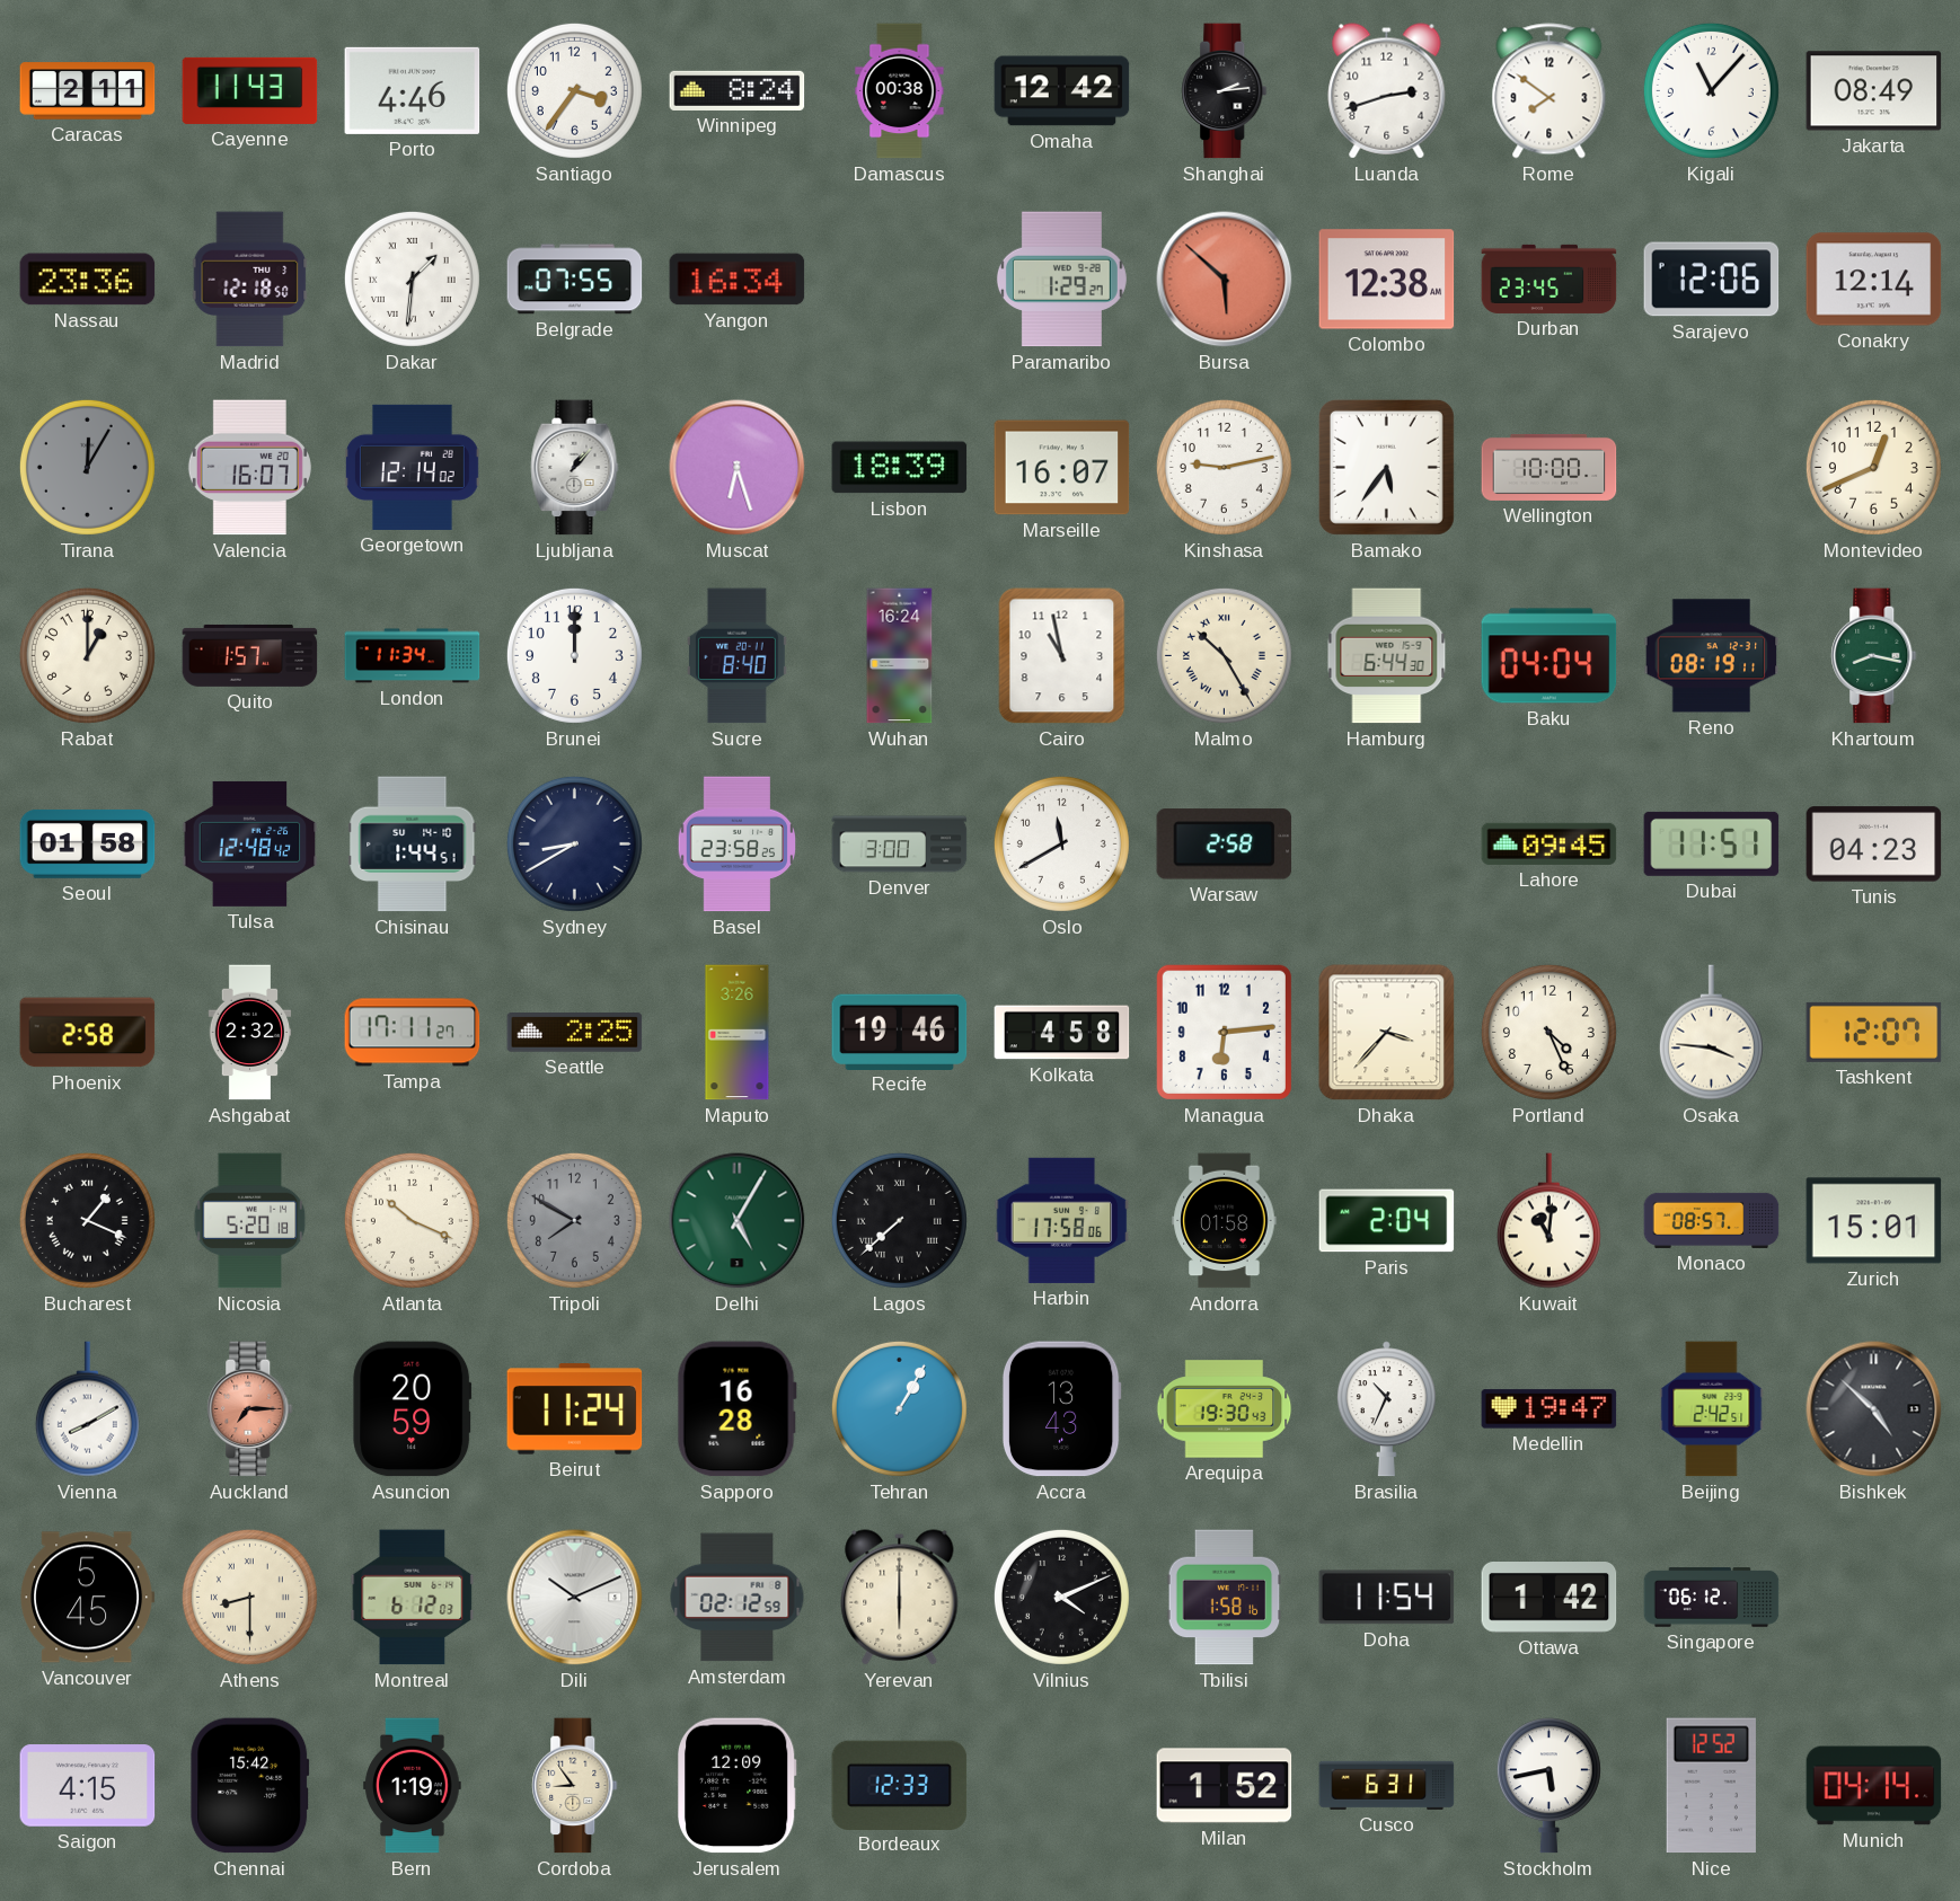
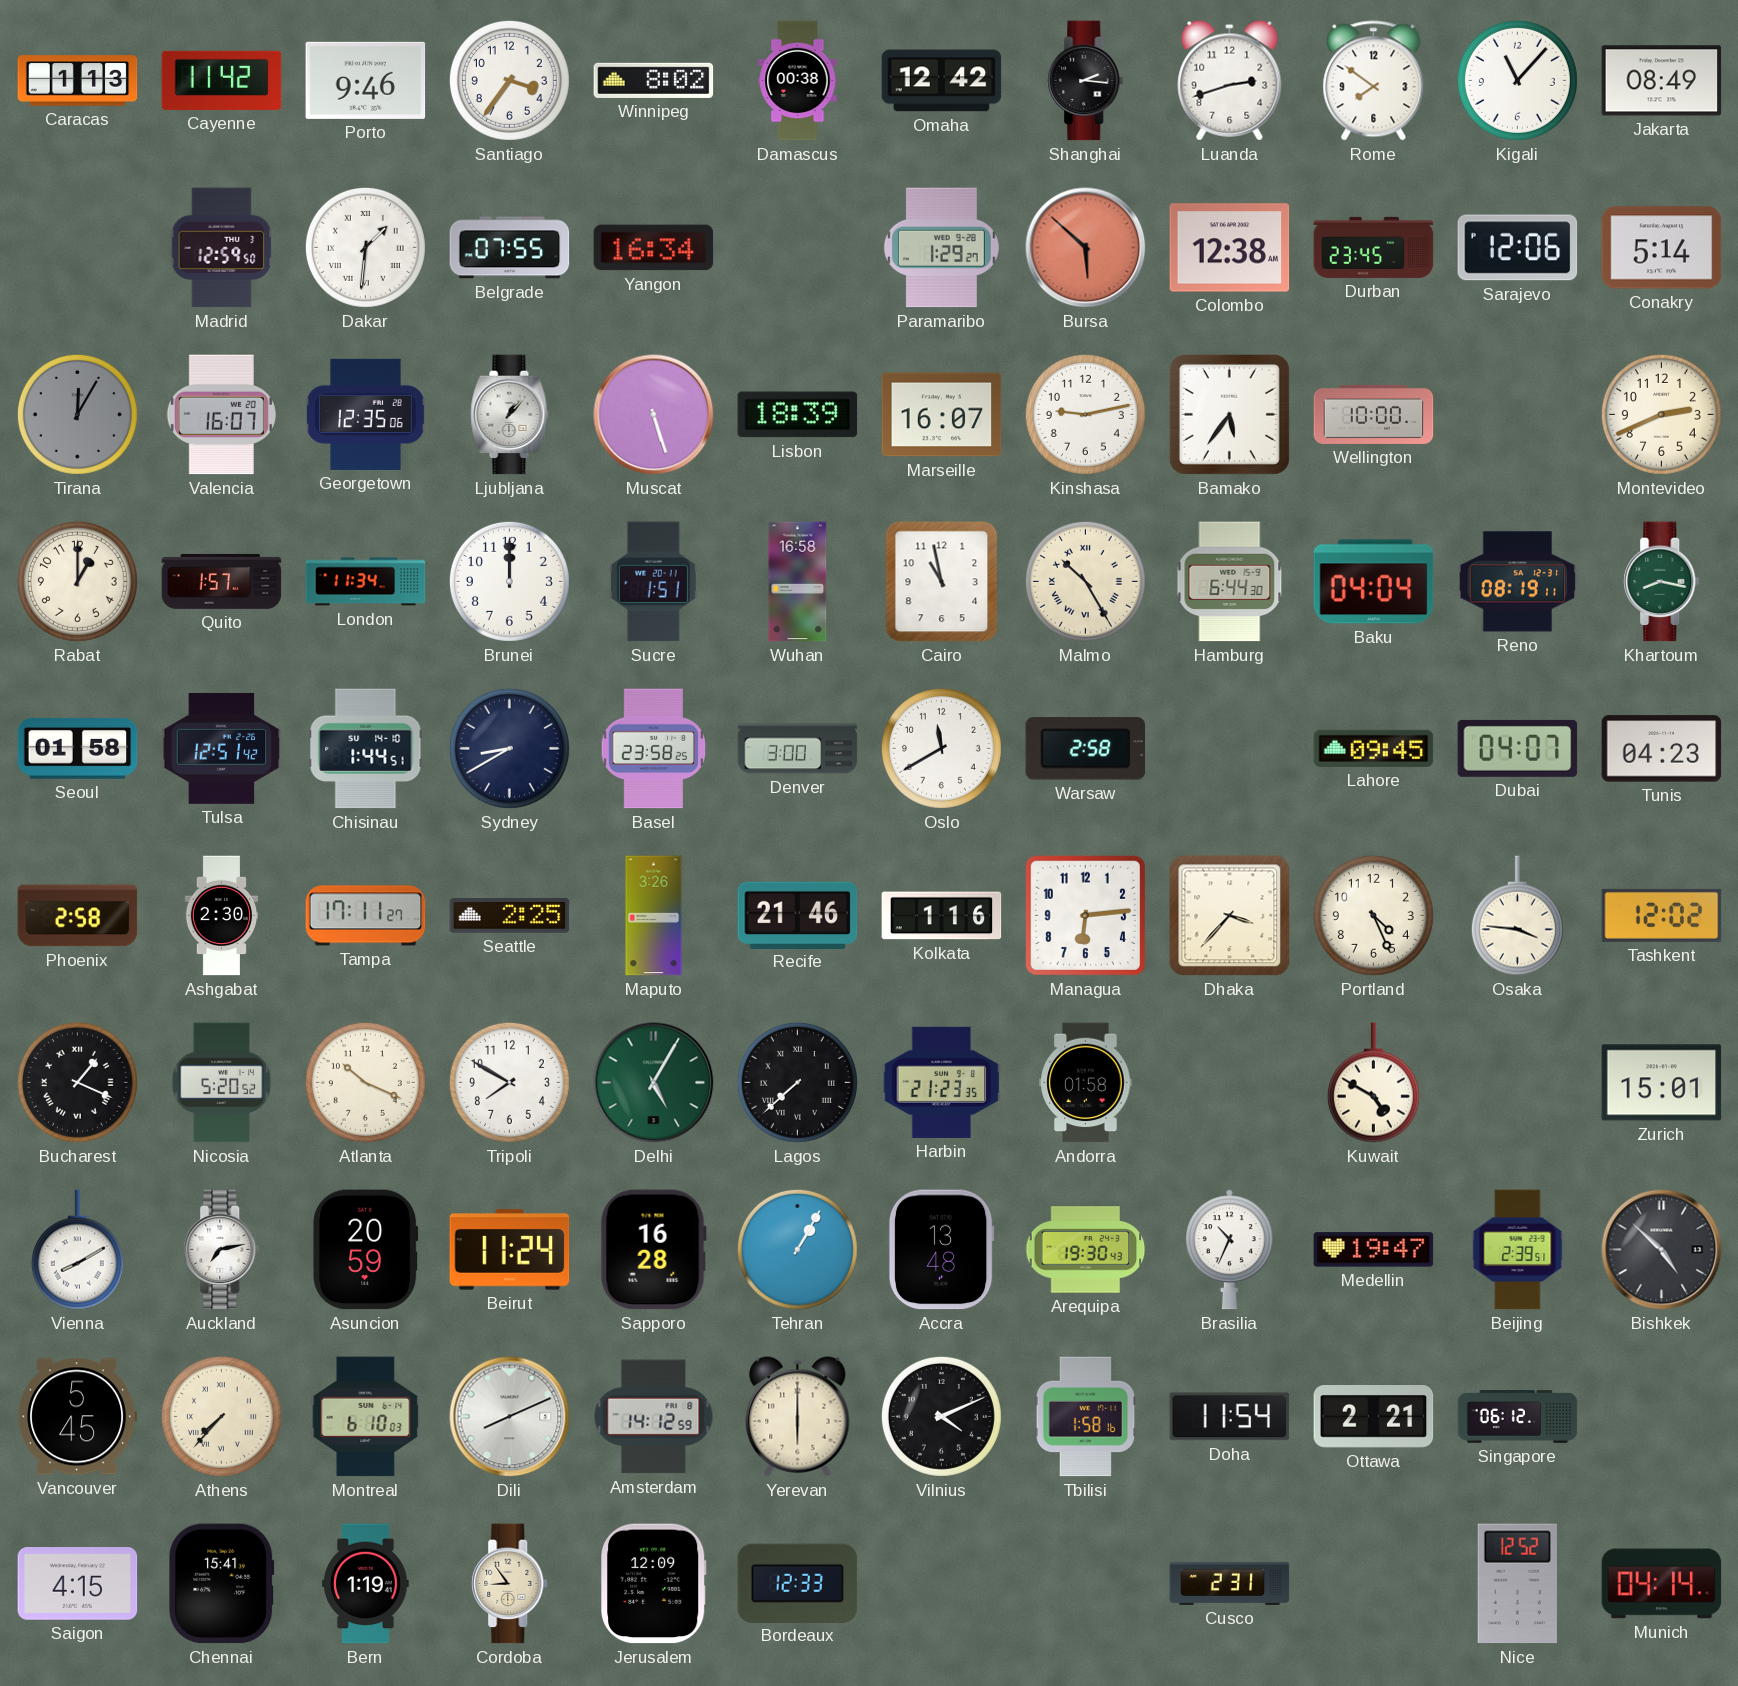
Caracas: 2:11 -> 1:13 (78, 81)
Cayenne: 11:43 -> 11:42 (222, 80)
Porto: 4:46 -> 9:46 (366, 80)
Winnipeg: 8:24 -> 8:02 (654, 80)
Shanghai: 2:14 -> 2:16 (1086, 81)
Nassau: 23:36 -> none (88, 280)
Madrid: 12:18 -> 12:59 (222, 248)
Conakry: 12:14 -> 5:14 (1662, 248)
Georgetown: 12:14 -> 12:35 (365, 414)
Muscat: 6:27 -> 5:27 (654, 415)
Montevideo: 12:41 -> 2:41 (1661, 414)
Sucre: 8:40 -> 1:51 (653, 582)
Wuhan: 16:24 -> 16:58 (798, 582)
Tulsa: 12:48 -> 12:51 (222, 748)
Dubai: 11:51 -> 04:07 (1518, 748)
Ashgabat: 2:32 -> 2:30 (222, 916)
Recife: 19:46 -> 21:46 (798, 915)
Kolkata: 4:58 -> 1:16 (942, 916)
Tashkent: 12:07 -> 12:02 (1662, 915)
Nicosia: 5:20:18 -> 5:20:52 (222, 1083)
Tripoli dial: grey -> white (509, 1082)
Harbin: 17:58 -> 21:23 (942, 1082)
Paris: 2:04 -> none (1387, 1221)
Kuwait: 11:01 -> 4:50 (1373, 1083)
Monaco: 08:57 -> none (1712, 1220)
Auckland: 7:15 -> 7:13 (222, 1250)
Auckland dial: salmon -> white (222, 1250)
Accra: 13:43 -> 13:48 (941, 1250)
Beijing: 2:42 -> 2:39 (1518, 1250)
Athens: 8:30 -> 7:37 (221, 1416)
Montreal: 6:12 -> 6:10 (366, 1417)
Dili: 10:11 -> 8:11 (510, 1417)
Amsterdam: 02:12 -> 14:12 (654, 1417)
Ottawa: 1:42 -> 2:21 (1374, 1417)
Chennai: 15:42 -> 15:41 (222, 1584)
Milan: 1:52 -> none (1225, 1786)
Cusco: 6:31 -> 2:31 (1230, 1583)
Stockholm: 5:43 -> none (1548, 1786)
